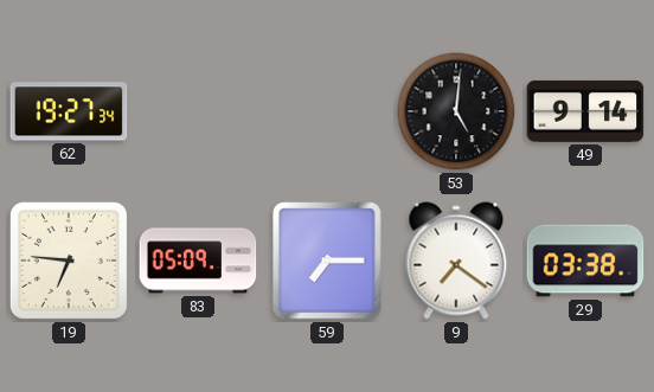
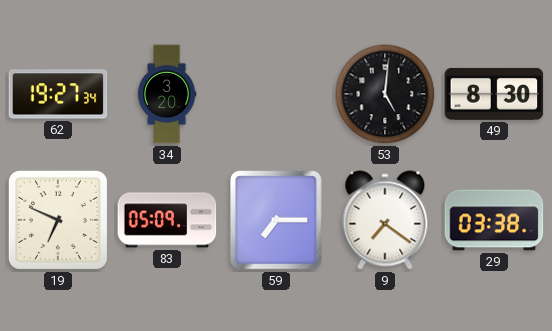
34: none -> 3:20 (167, 94)
49: 9:14 -> 8:30 (494, 94)
19: 6:46 -> 6:49 (58, 220)
